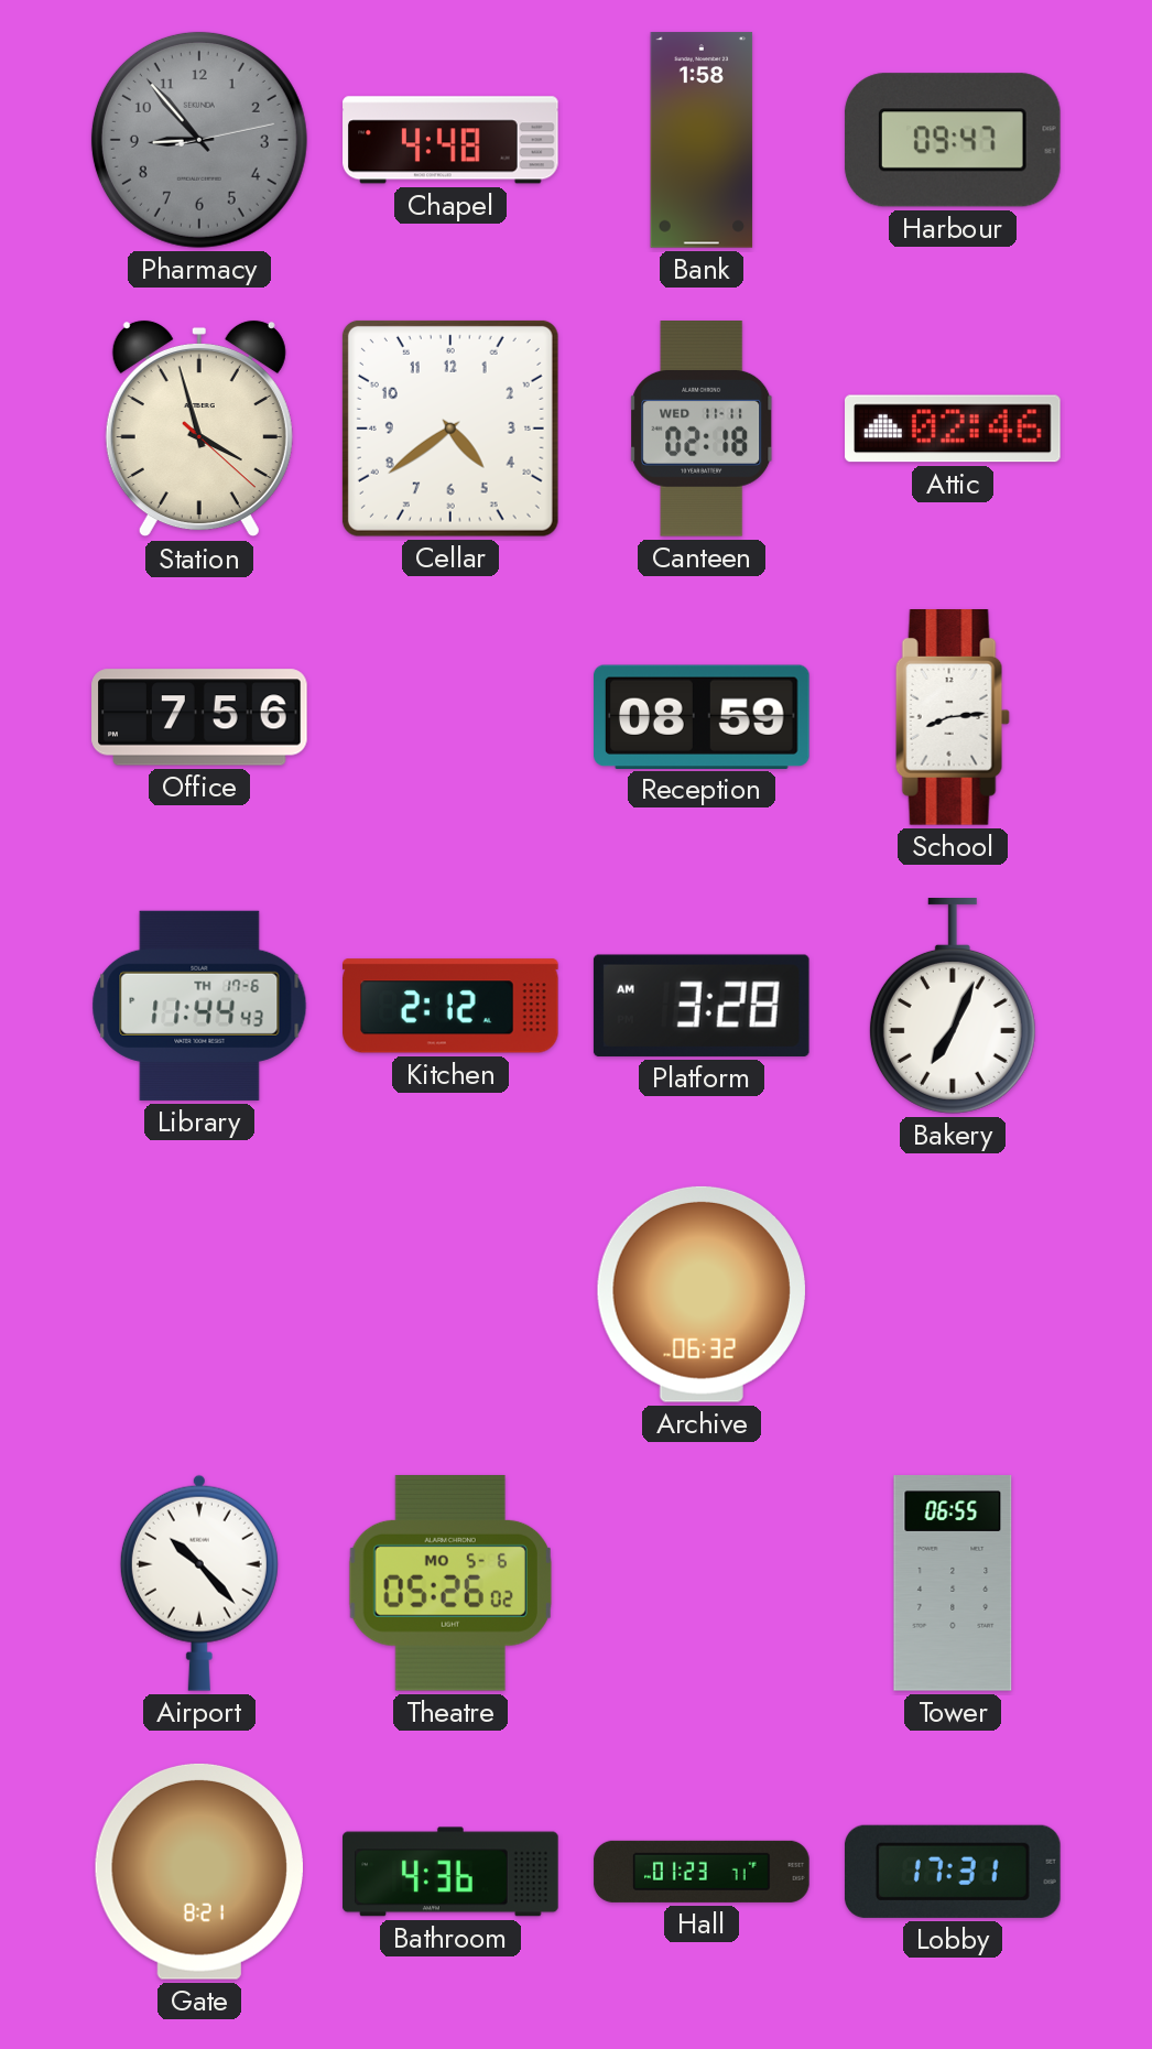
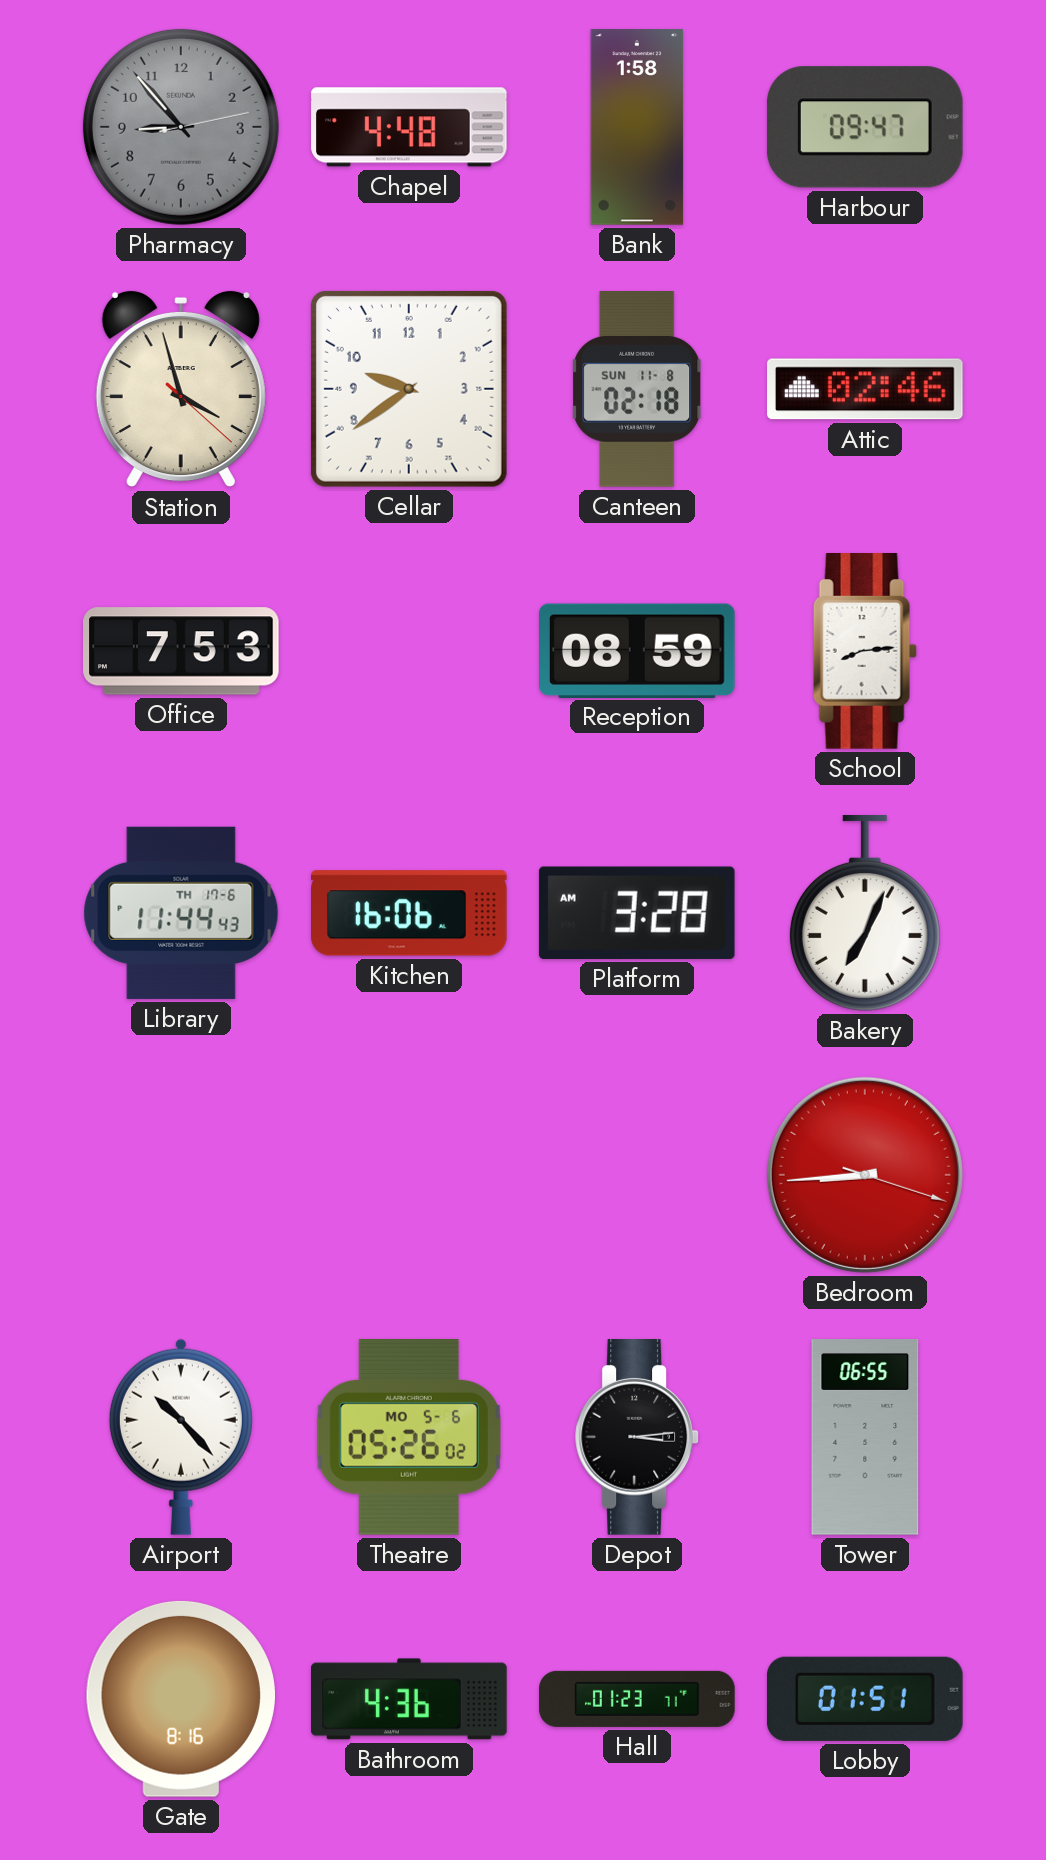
Cellar: 4:39 -> 9:39 (409, 389)
Canteen date: WED 11-11 -> SUN 11-8 (637, 390)
Office: 7:56 -> 7:53 (181, 651)
Kitchen: 2:12 -> 16:06 (410, 913)
Archive: 06:32 -> none (702, 1294)
Bedroom: none -> 8:44 (865, 1175)
Depot: none -> 3:14 (637, 1438)
Gate: 8:21 -> 8:16 (181, 1699)
Lobby: 17:31 -> 01:51 (865, 1699)
